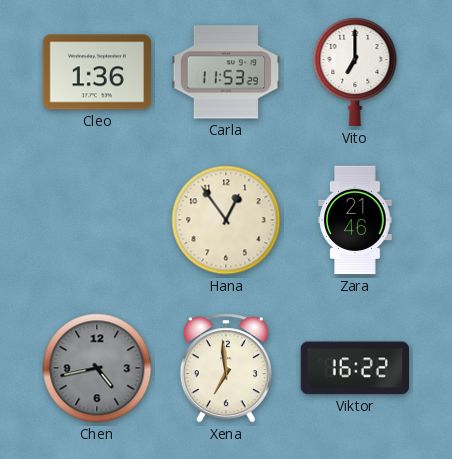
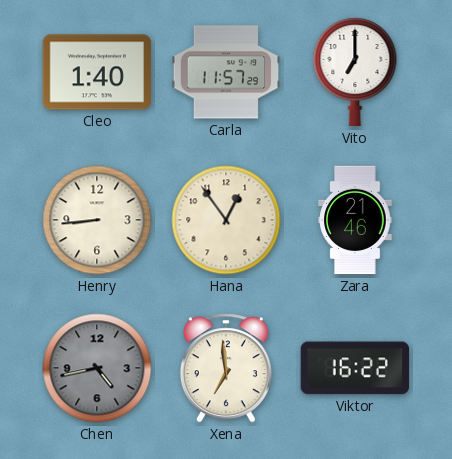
Cleo: 1:36 -> 1:40 (97, 72)
Carla: 11:53 -> 11:57 (226, 72)
Henry: none -> 8:44 (97, 220)
